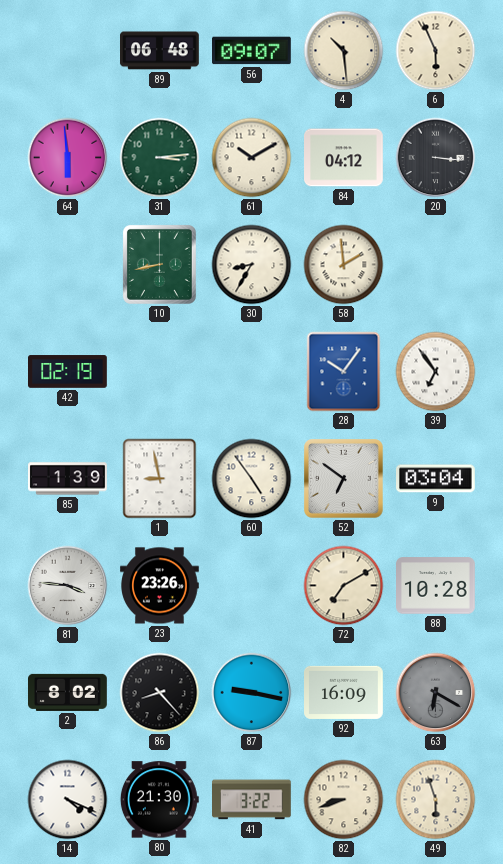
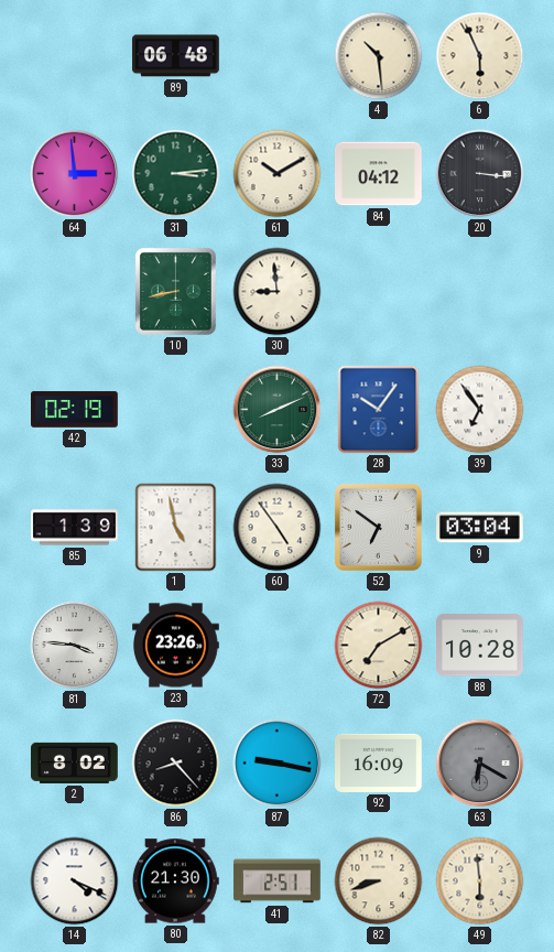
56: 09:07 -> none (252, 51)
64: 5:59 -> 2:59 (75, 174)
30: 8:35 -> 8:59 (278, 292)
58: 1:59 -> none (344, 265)
33: none -> 8:11 (278, 410)
1: 8:58 -> 4:58 (176, 528)
41: 3:22 -> 2:51 (278, 881)
49: 5:57 -> 5:59 (480, 881)
